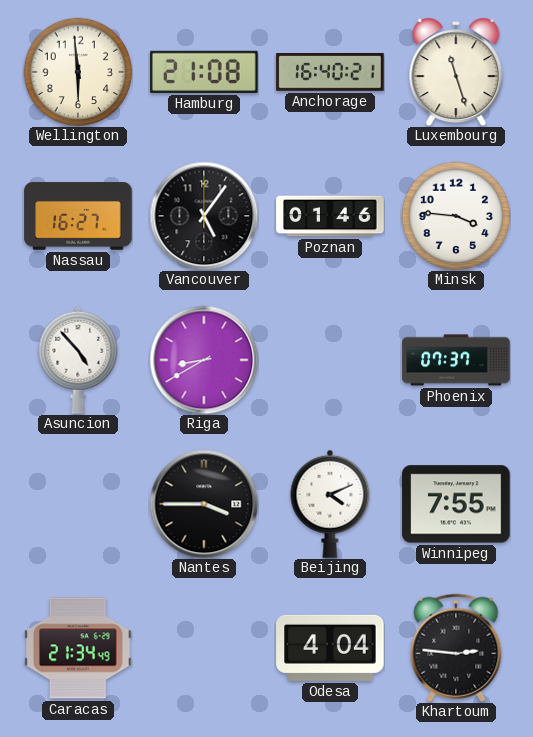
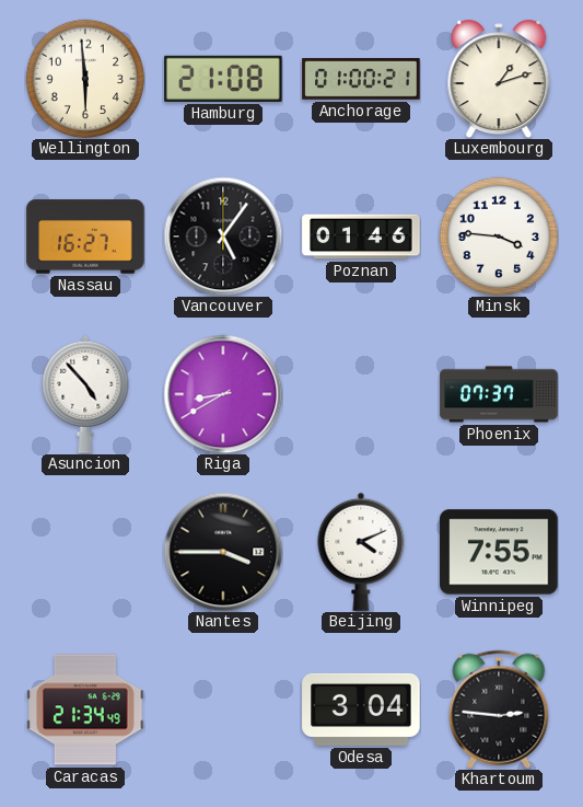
Anchorage: 16:40 -> 01:00 (361, 80)
Luxembourg: 11:27 -> 1:12 (499, 79)
Odesa: 4:04 -> 3:04 (361, 710)
